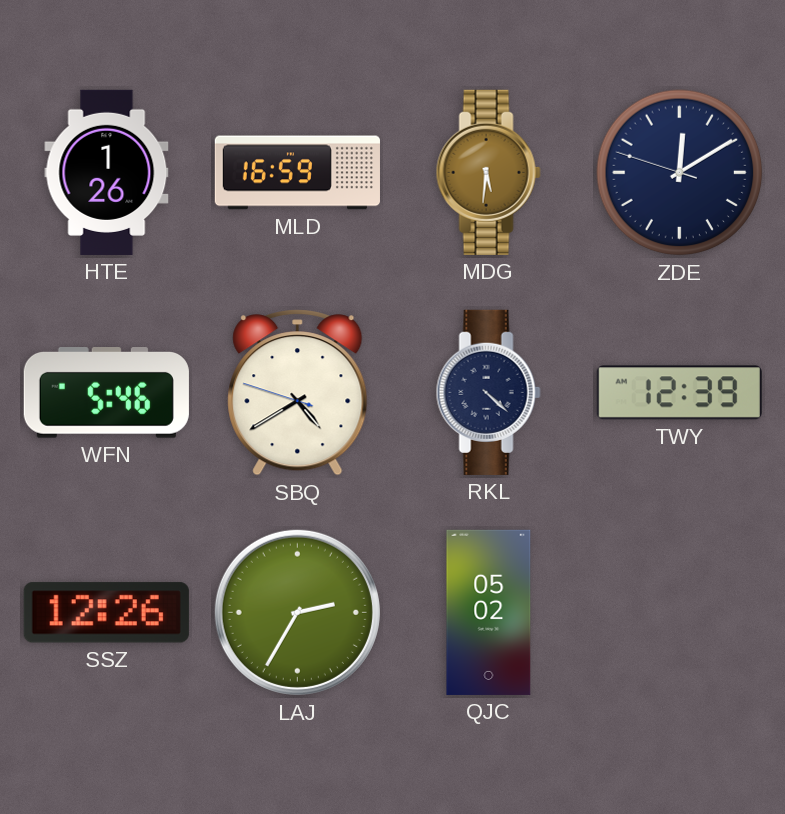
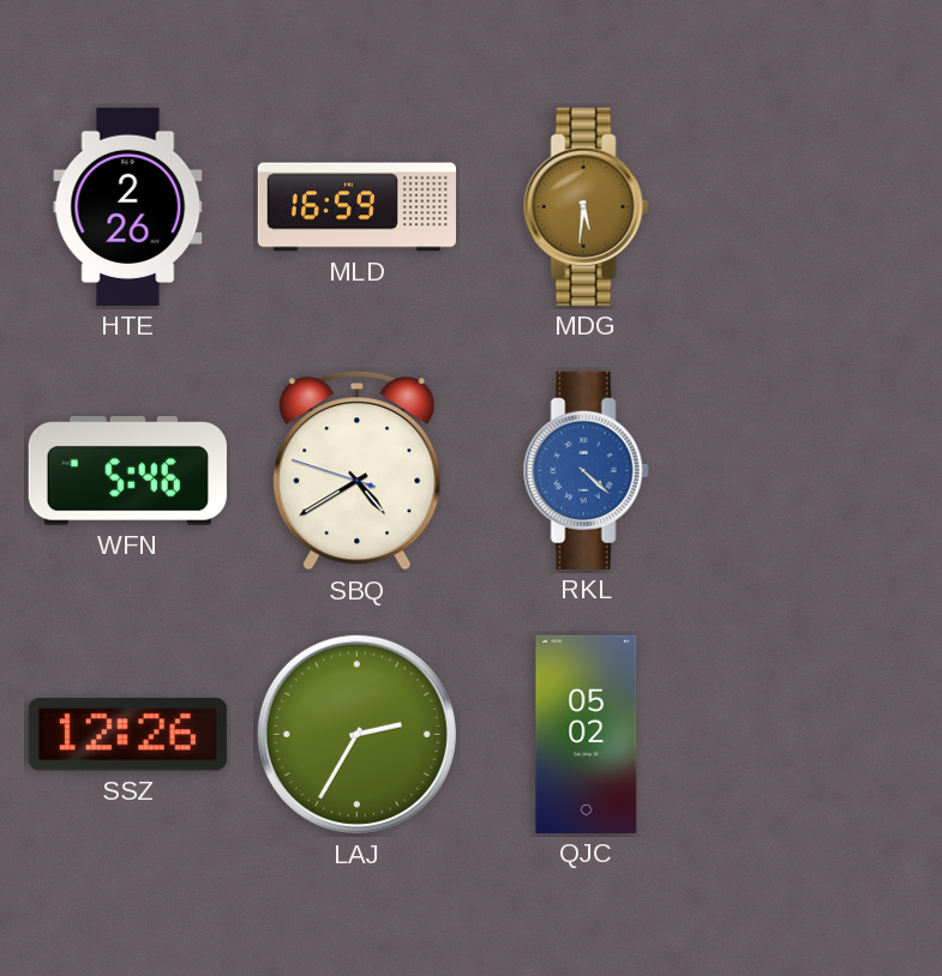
HTE: 1:26 -> 2:26 (128, 206)
ZDE: 12:09 -> none (680, 173)
RKL dial: navy -> blue (586, 470)
TWY: 12:39 -> none (679, 393)
